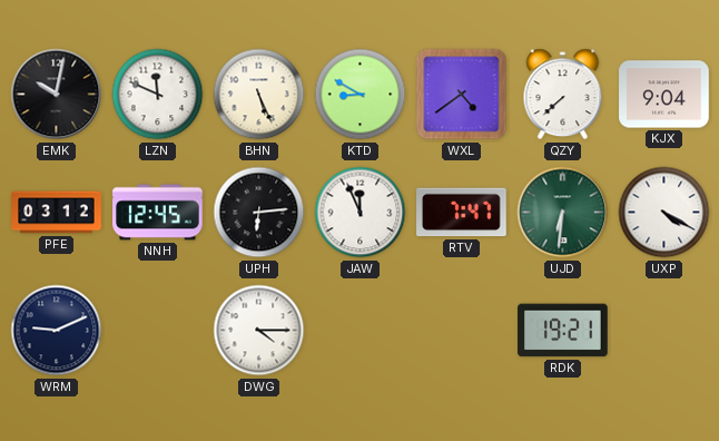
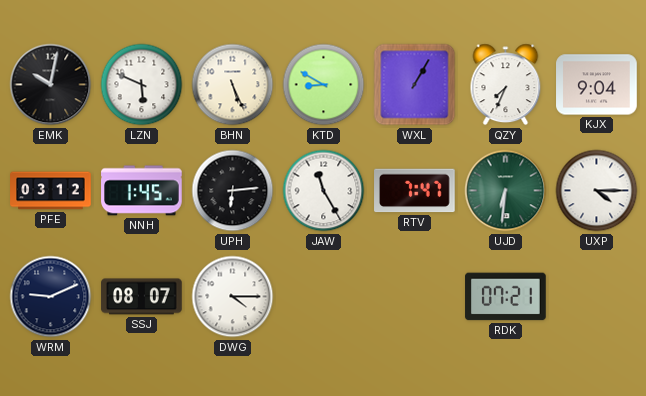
LZN: 11:49 -> 5:49 (142, 85)
WXL: 4:39 -> 1:05 (415, 85)
QZY: 7:38 -> 7:34 (506, 85)
NNH: 12:45 -> 1:45 (142, 191)
JAW: 11:56 -> 11:25 (324, 191)
UXP: 4:20 -> 4:15 (597, 191)
SSJ: none -> 08:07 (142, 297)
RDK: 19:21 -> 07:21 (506, 297)
